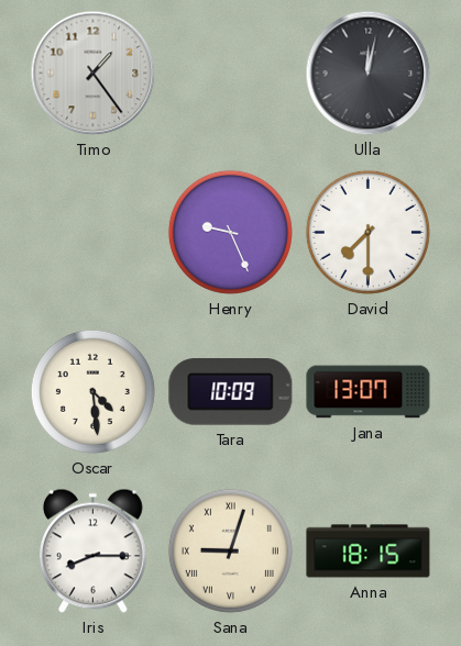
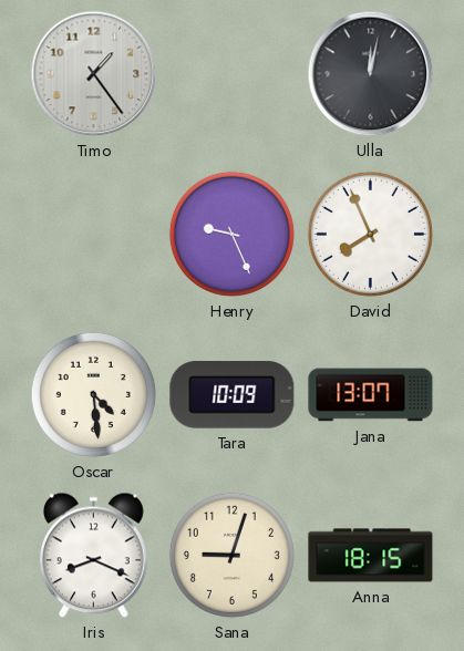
David: 7:30 -> 7:56 (370, 234)
Iris: 8:15 -> 8:19 (93, 556)
Sana numerals: Roman -> Arabic (231, 555)
